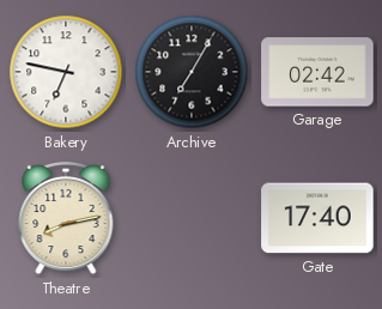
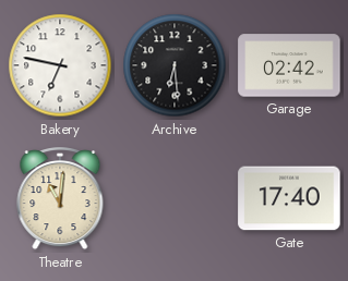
Archive: 7:05 -> 6:29 (175, 65)
Theatre: 8:13 -> 11:01 (60, 199)
